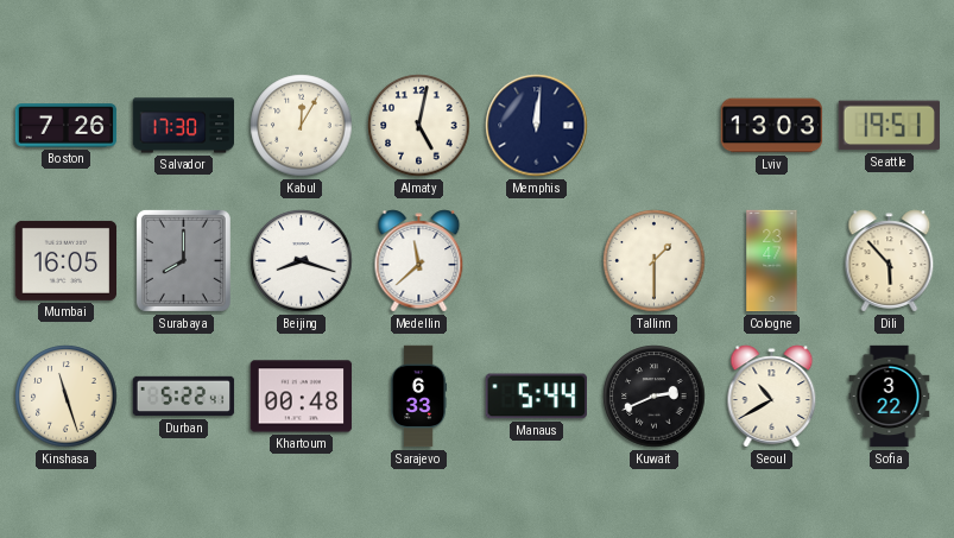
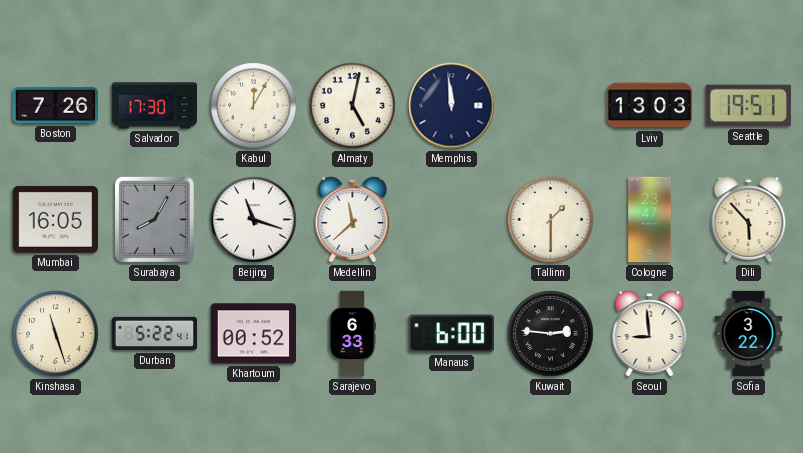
Memphis: 12:01 -> 11:59 (452, 106)
Surabaya: 8:00 -> 8:05 (154, 219)
Beijing: 8:18 -> 11:18 (254, 220)
Khartoum: 00:48 -> 00:52 (254, 334)
Manaus: 5:44 -> 6:00 (451, 334)
Kuwait: 2:41 -> 2:46 (551, 334)
Seoul: 10:40 -> 8:59 (650, 334)
